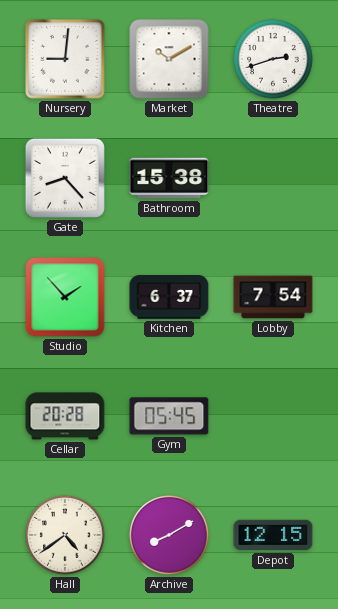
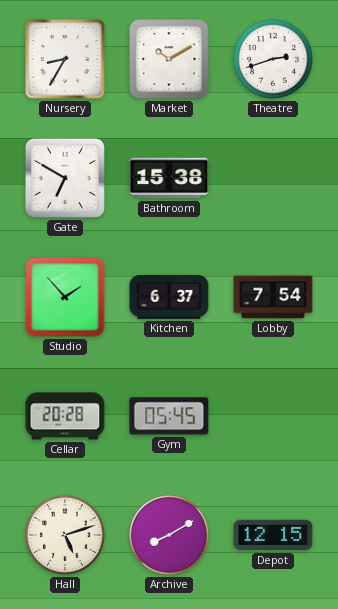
Nursery: 9:01 -> 8:35 (65, 59)
Gate: 8:23 -> 6:50 (65, 178)
Hall: 4:39 -> 5:12 (65, 535)
